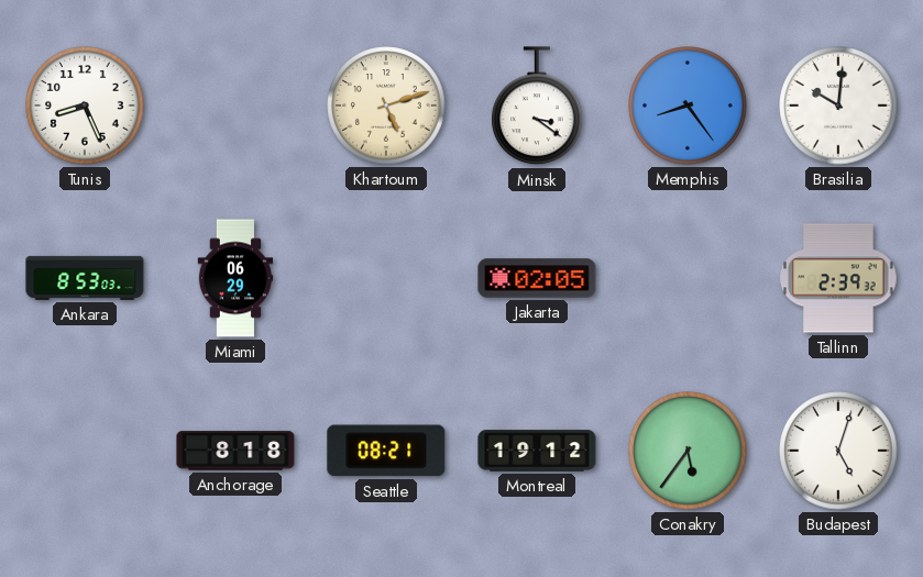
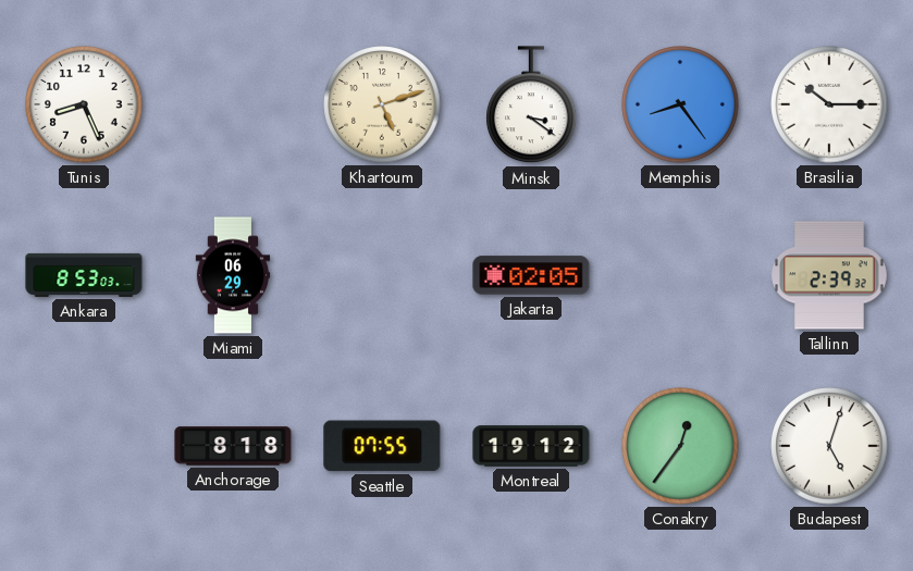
Brasilia: 10:01 -> 10:15 (829, 104)
Seattle: 08:21 -> 07:55 (382, 446)
Conakry: 5:36 -> 12:36 (680, 446)
